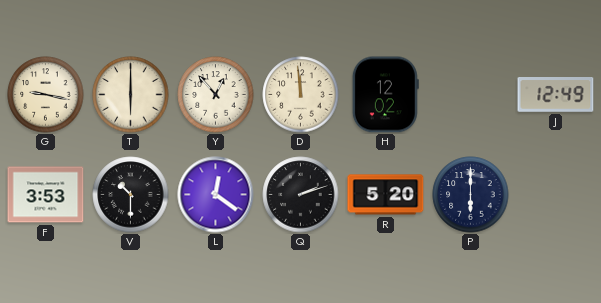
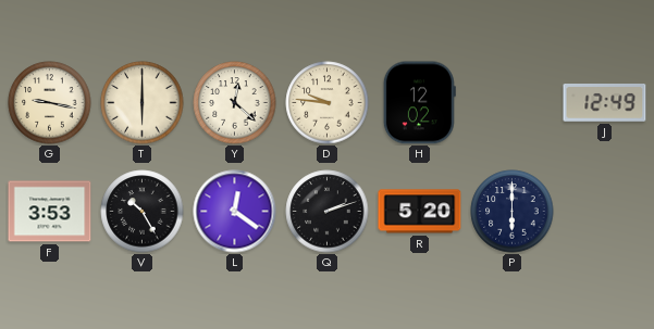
Y: 12:53 -> 12:22 (235, 103)
D: 11:59 -> 9:46 (328, 103)
V: 10:30 -> 10:25 (143, 212)
